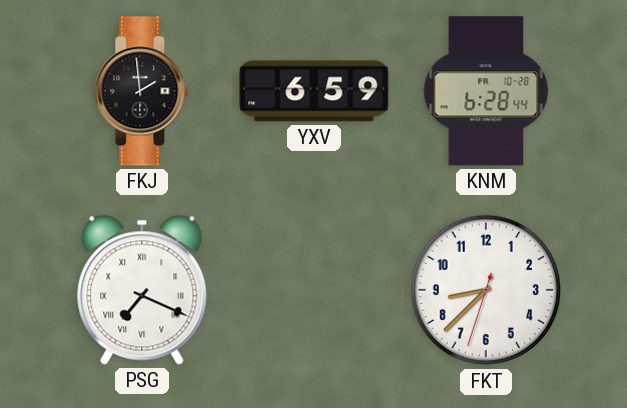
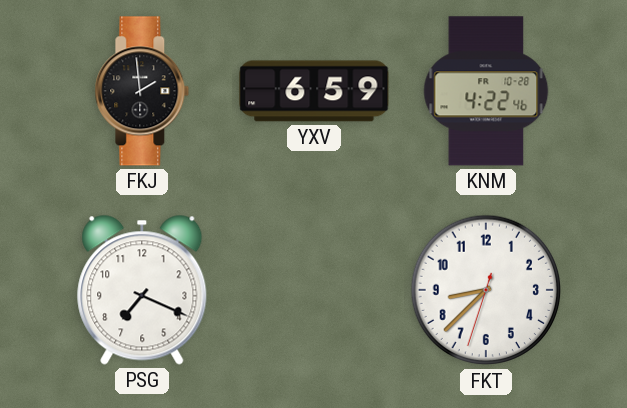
KNM: 6:28 -> 4:22 (486, 91)
PSG numerals: Roman -> Arabic (142, 290)
